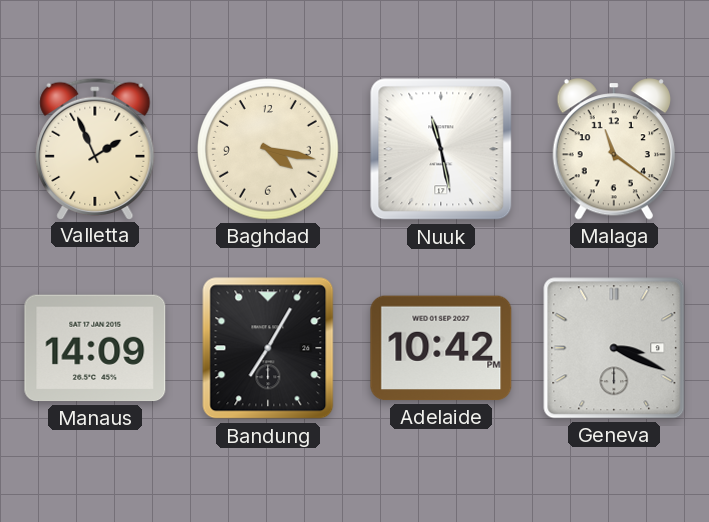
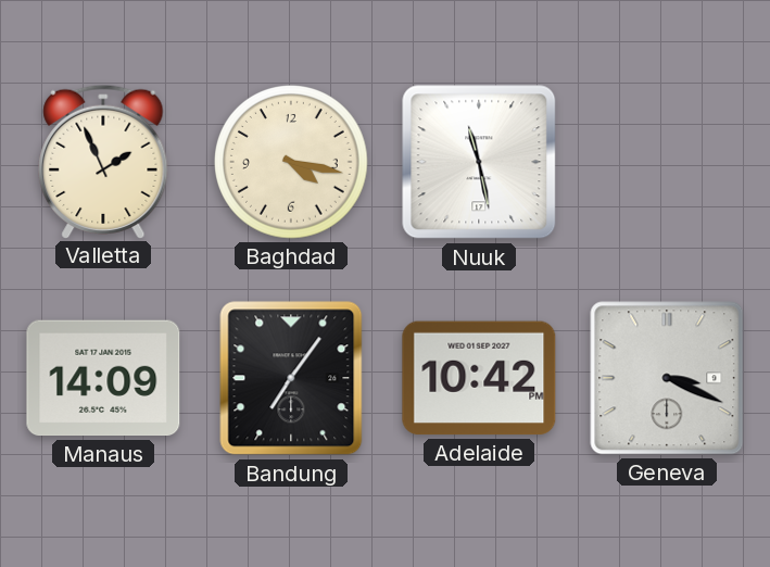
Malaga: 11:21 -> none (614, 149)
Bandung: 7:05 -> 7:06 (291, 378)
